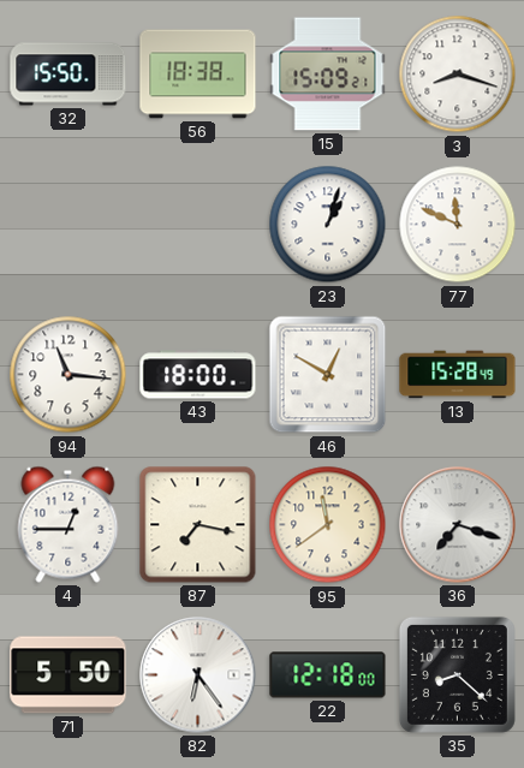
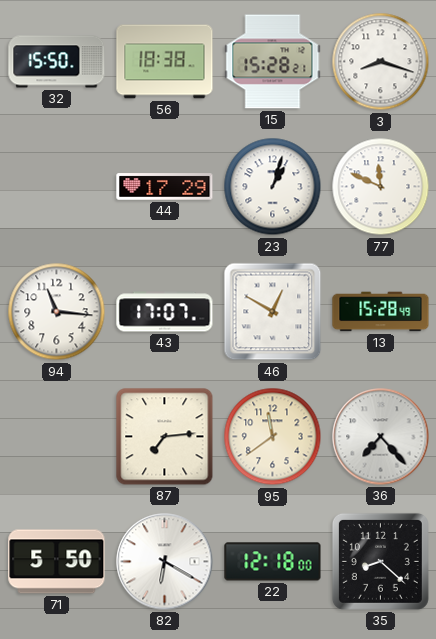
15: 15:09 -> 15:28 (273, 62)
44: none -> 17:29 (165, 187)
43: 18:00 -> 17:07 (165, 312)
4: 12:45 -> none (69, 524)
87: 7:17 -> 7:14 (165, 437)
36: 7:18 -> 7:23 (381, 437)
82: 6:24 -> 6:20 (165, 562)
